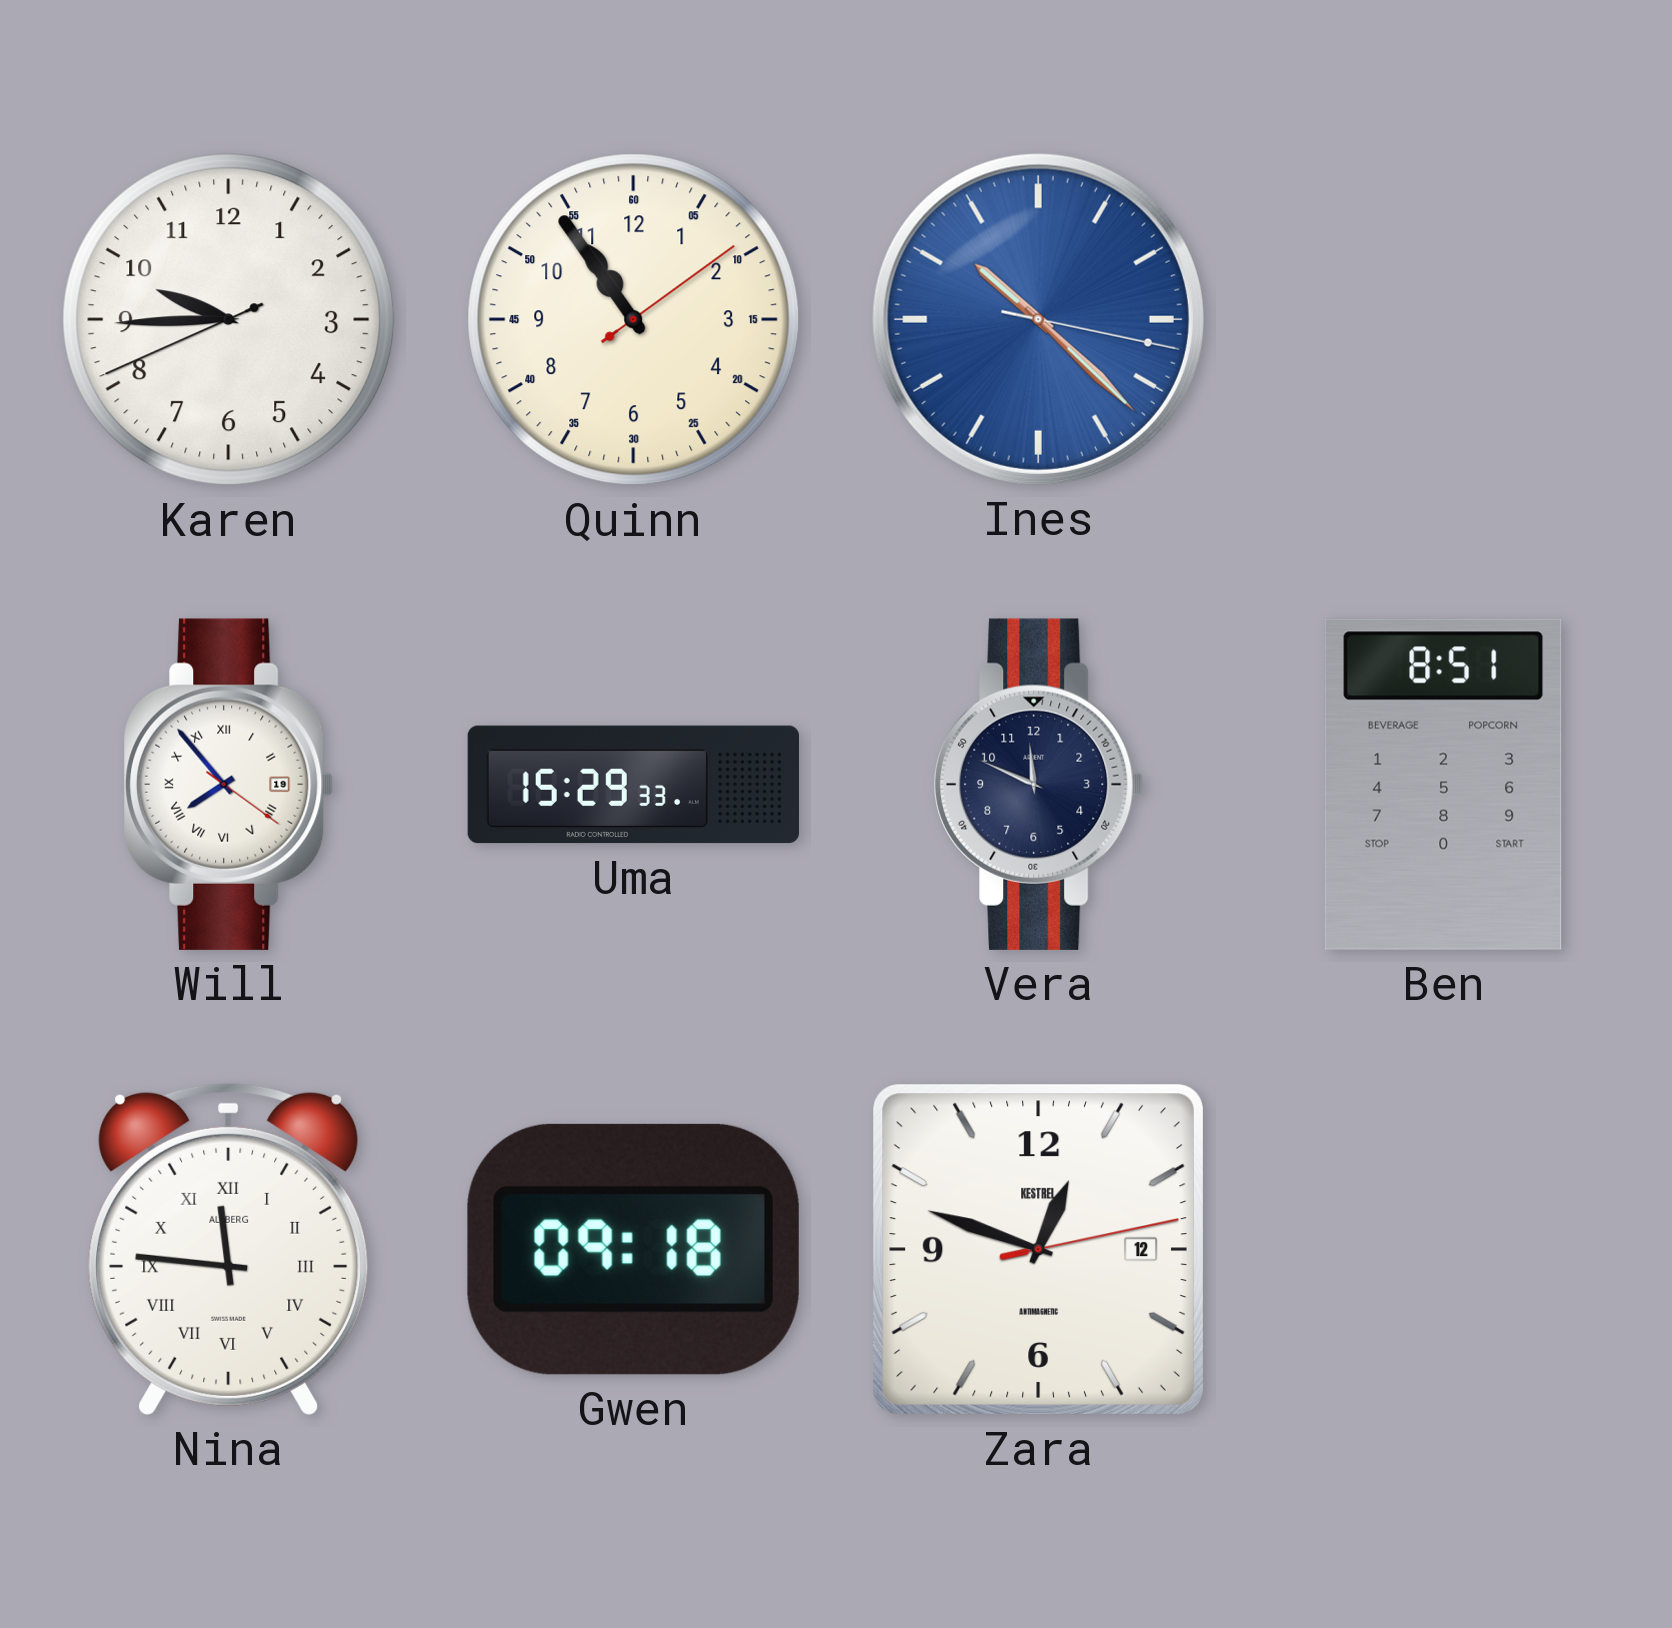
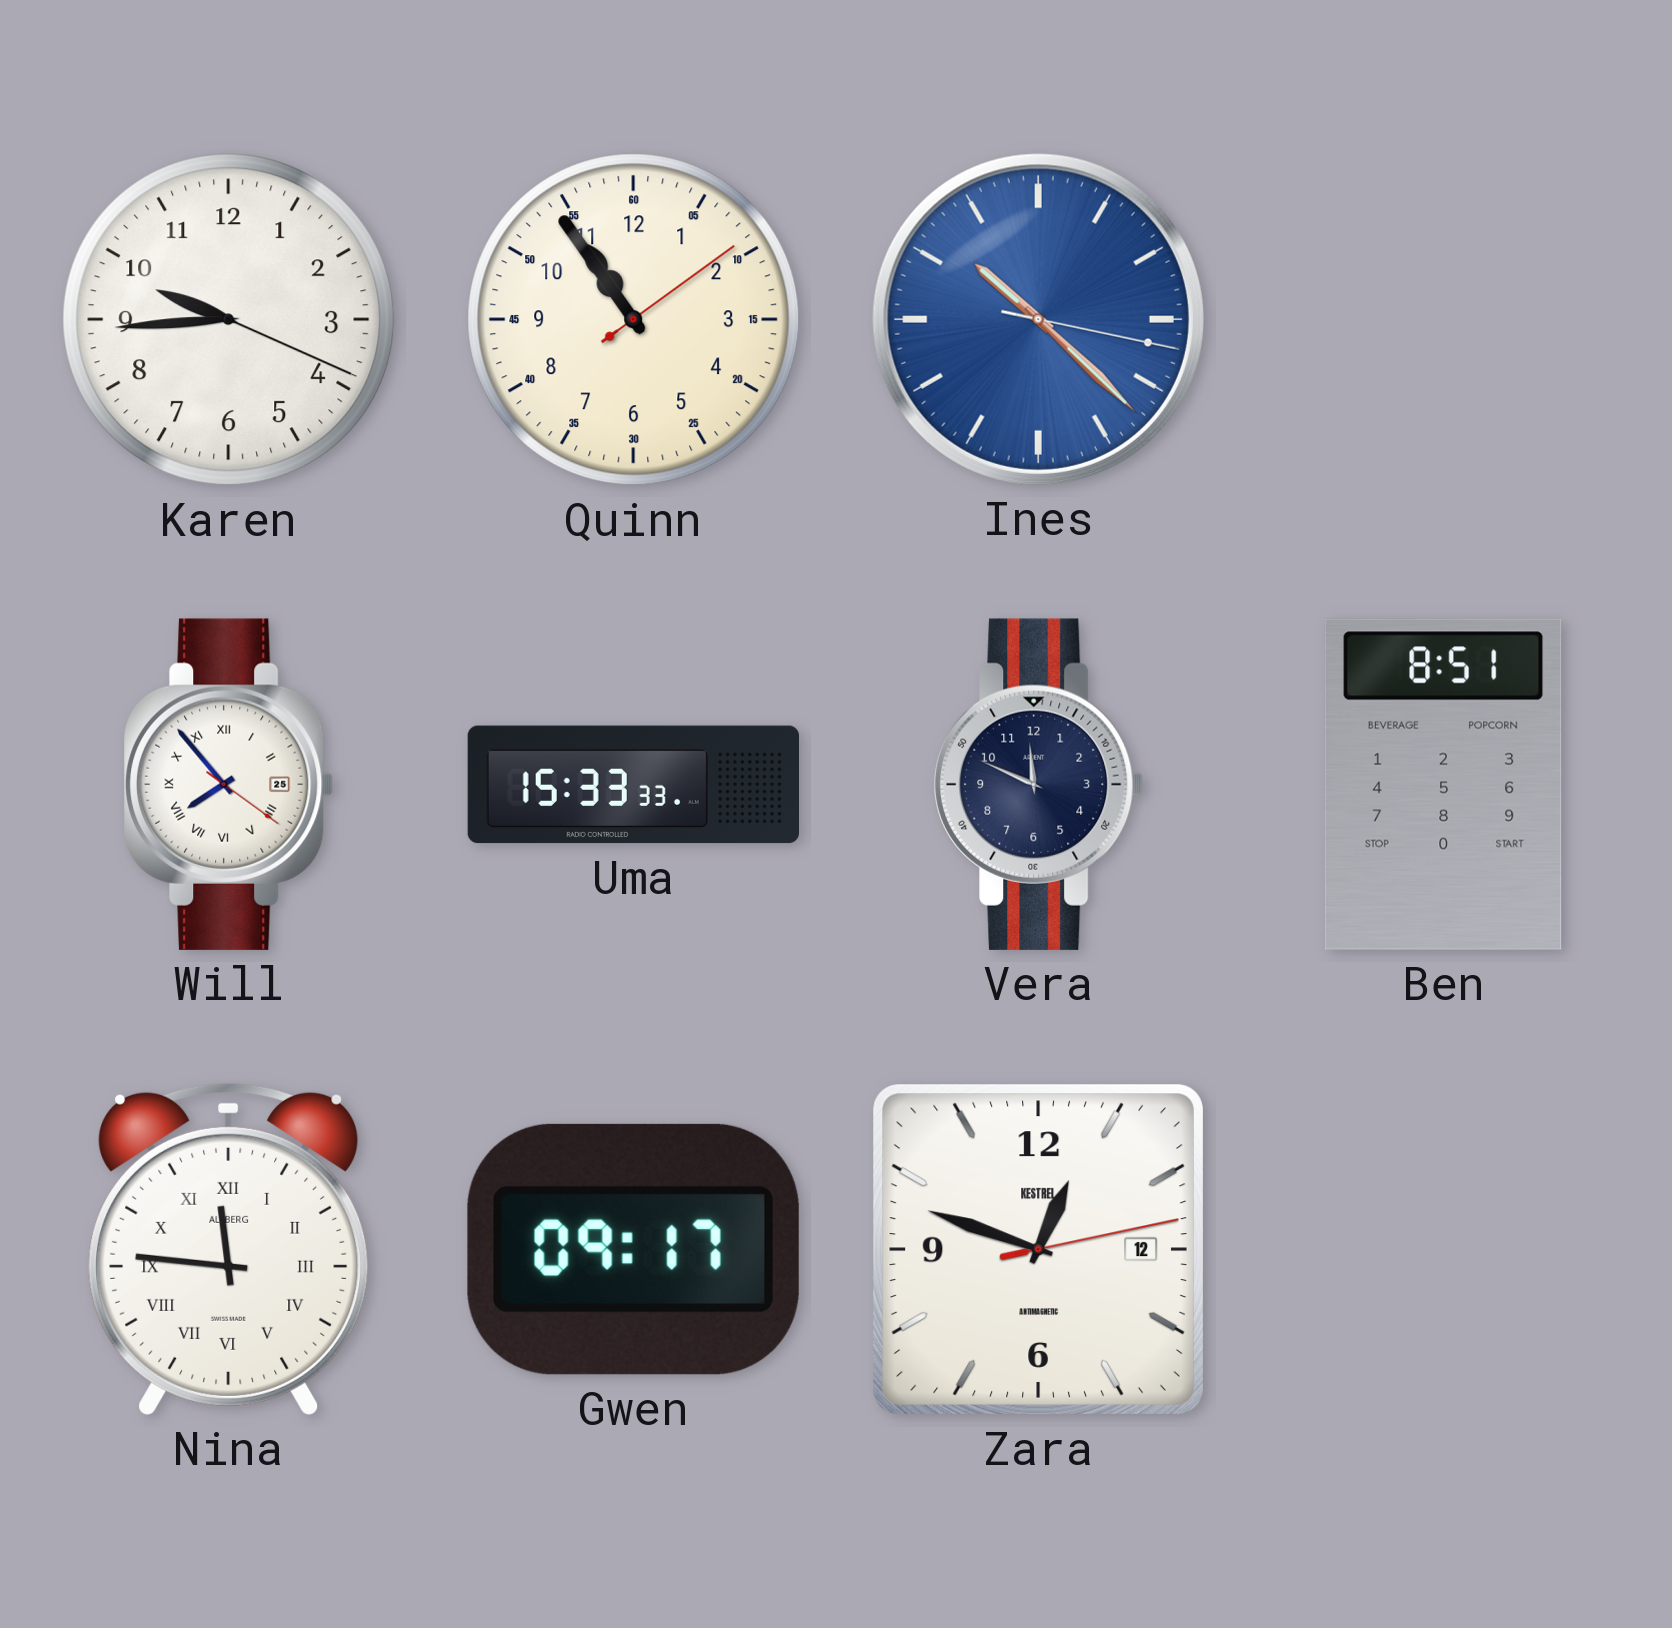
Karen: 9:44:41 -> 9:44:19 (229, 320)
Will date: 19 -> 25 (229, 784)
Uma: 15:29 -> 15:33 (633, 785)
Gwen: 09:18 -> 09:17 (633, 1249)
